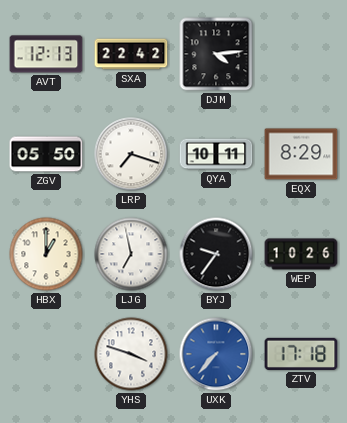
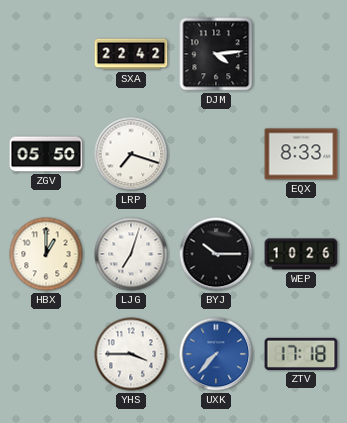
AVT: 12:13 -> none (46, 54)
QYA: 10:11 -> none (216, 154)
EQX: 8:29 -> 8:33 (301, 154)
LJG: 6:58 -> 7:03 (131, 254)
BYJ: 9:36 -> 10:15 (216, 254)
YHS: 3:48 -> 3:45 (131, 354)
